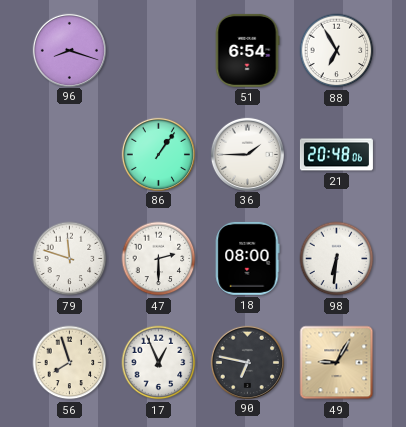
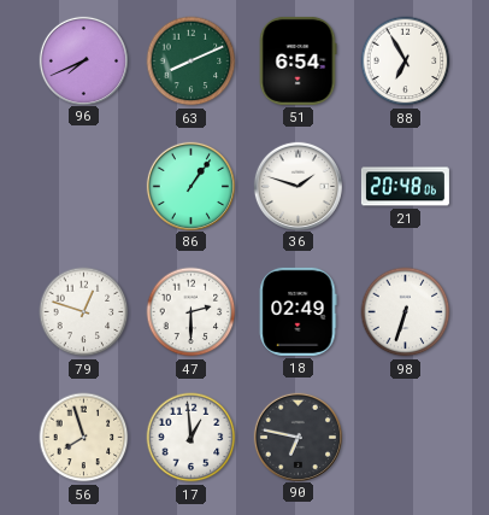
96: 8:18 -> 7:41 (83, 60)
63: none -> 8:11 (192, 62)
36: 1:45 -> 1:48 (297, 186)
79: 11:48 -> 12:48 (84, 312)
18: 08:00 -> 02:49 (299, 311)
98: 6:31 -> 6:33 (406, 312)
17: 12:56 -> 12:59 (192, 438)
49: 9:05 -> none (337, 363)
